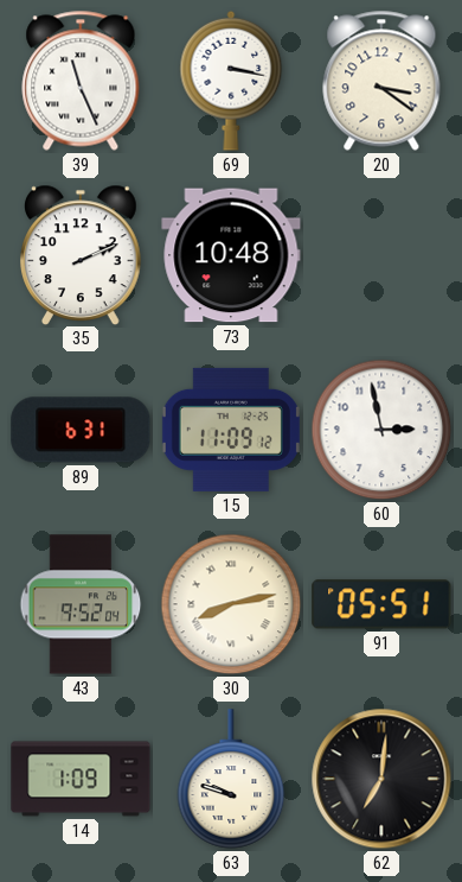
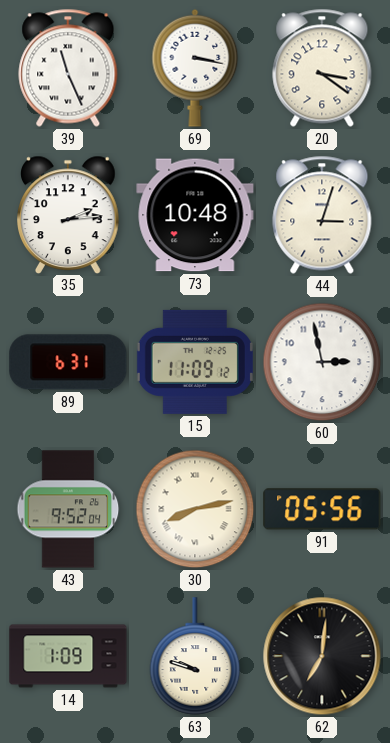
35: 2:11 -> 2:14 (69, 214)
44: none -> 3:03 (322, 215)
91: 05:51 -> 05:56 (322, 509)
